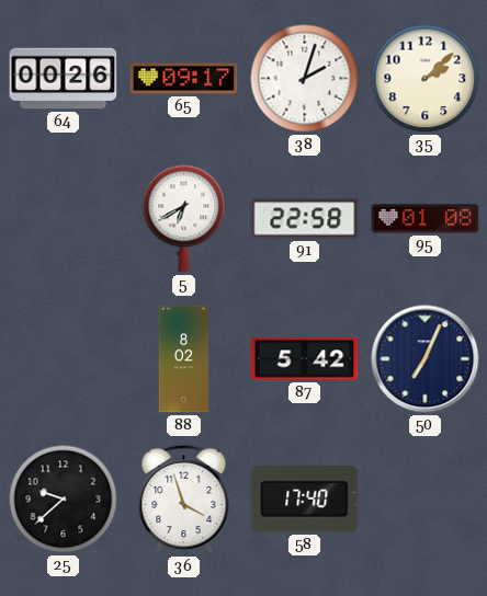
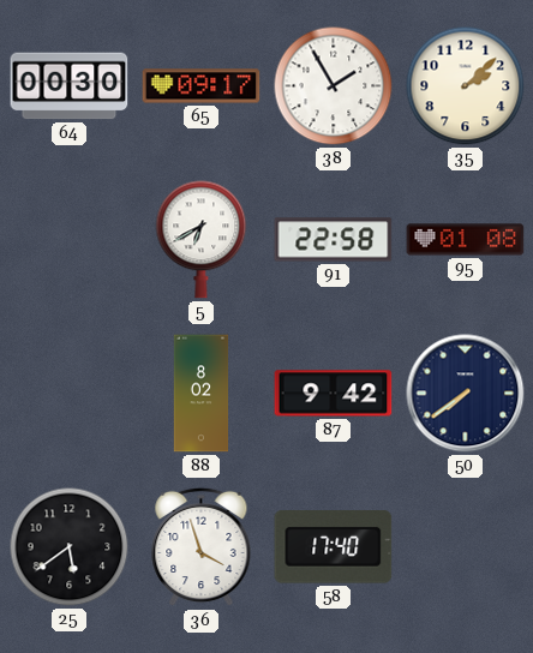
64: 00:26 -> 00:30 (70, 86)
38: 2:03 -> 1:55 (334, 86)
87: 5:42 -> 9:42 (334, 394)
50: 7:04 -> 7:39 (466, 394)
25: 9:38 -> 5:39 (70, 547)
